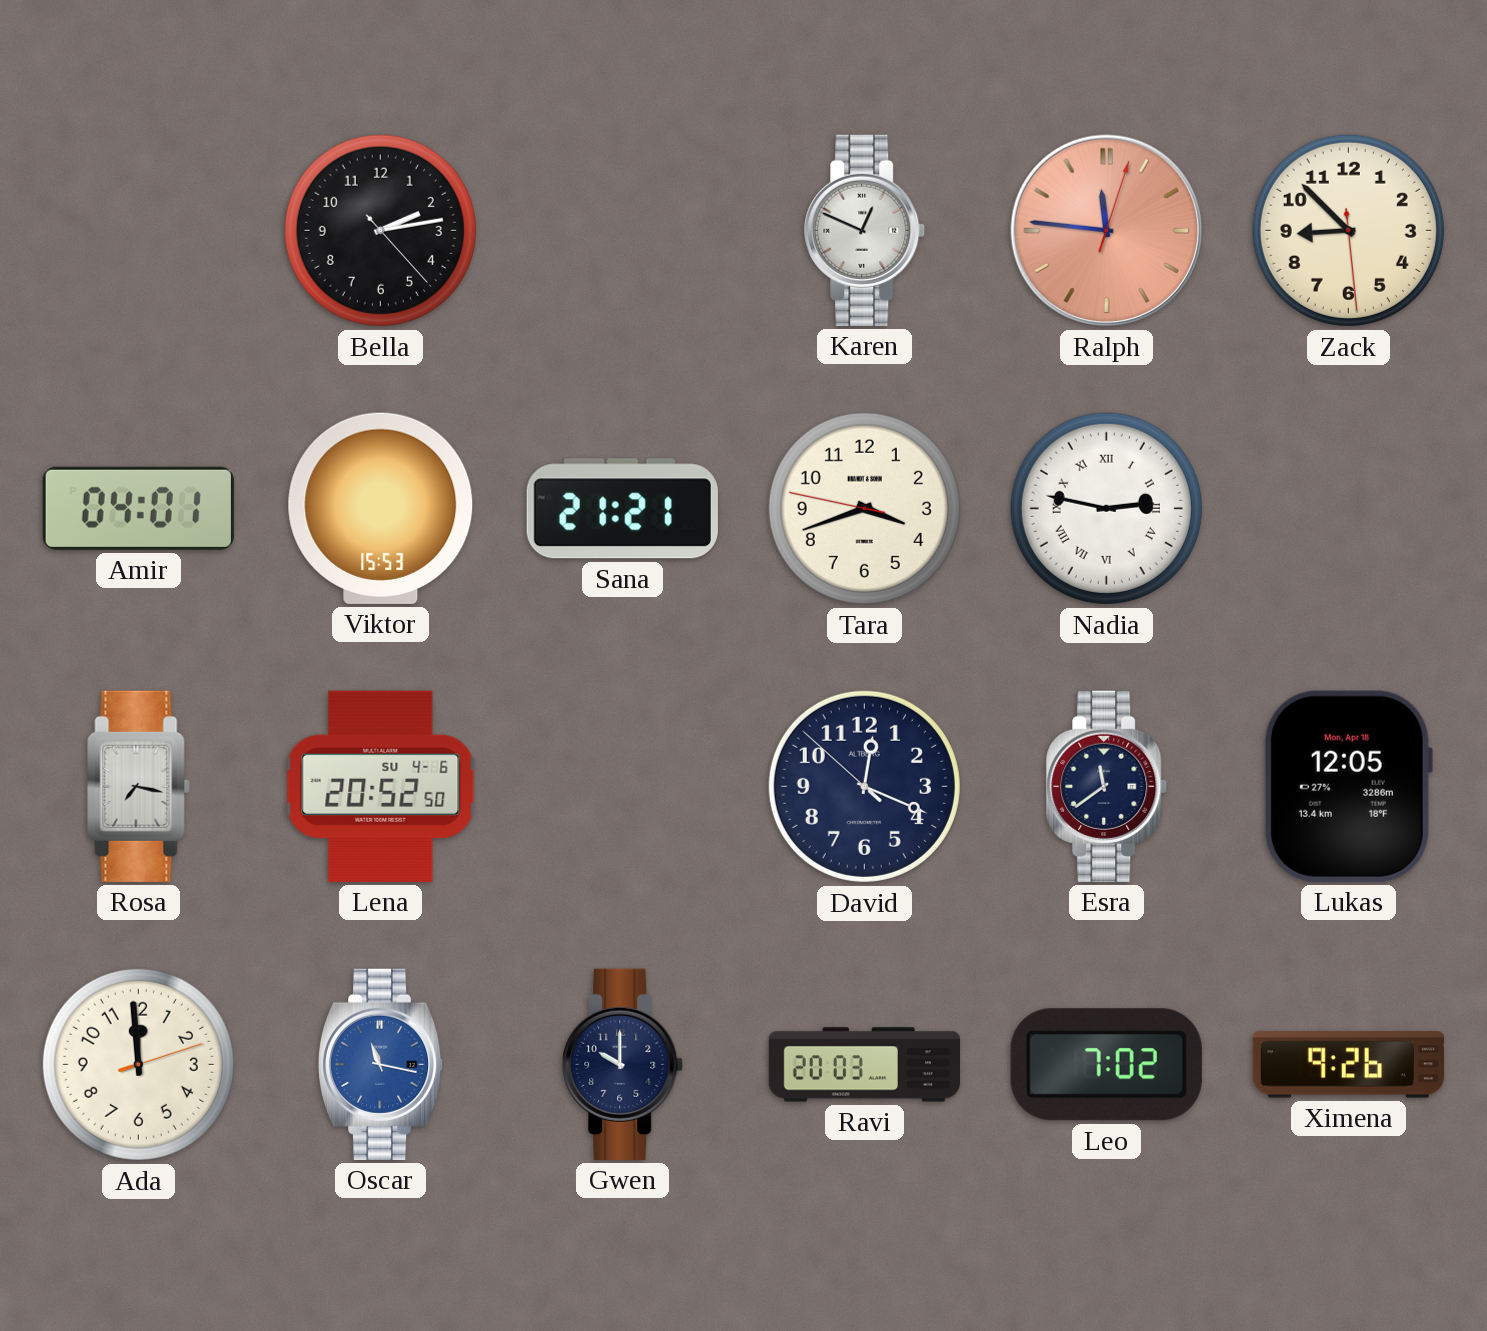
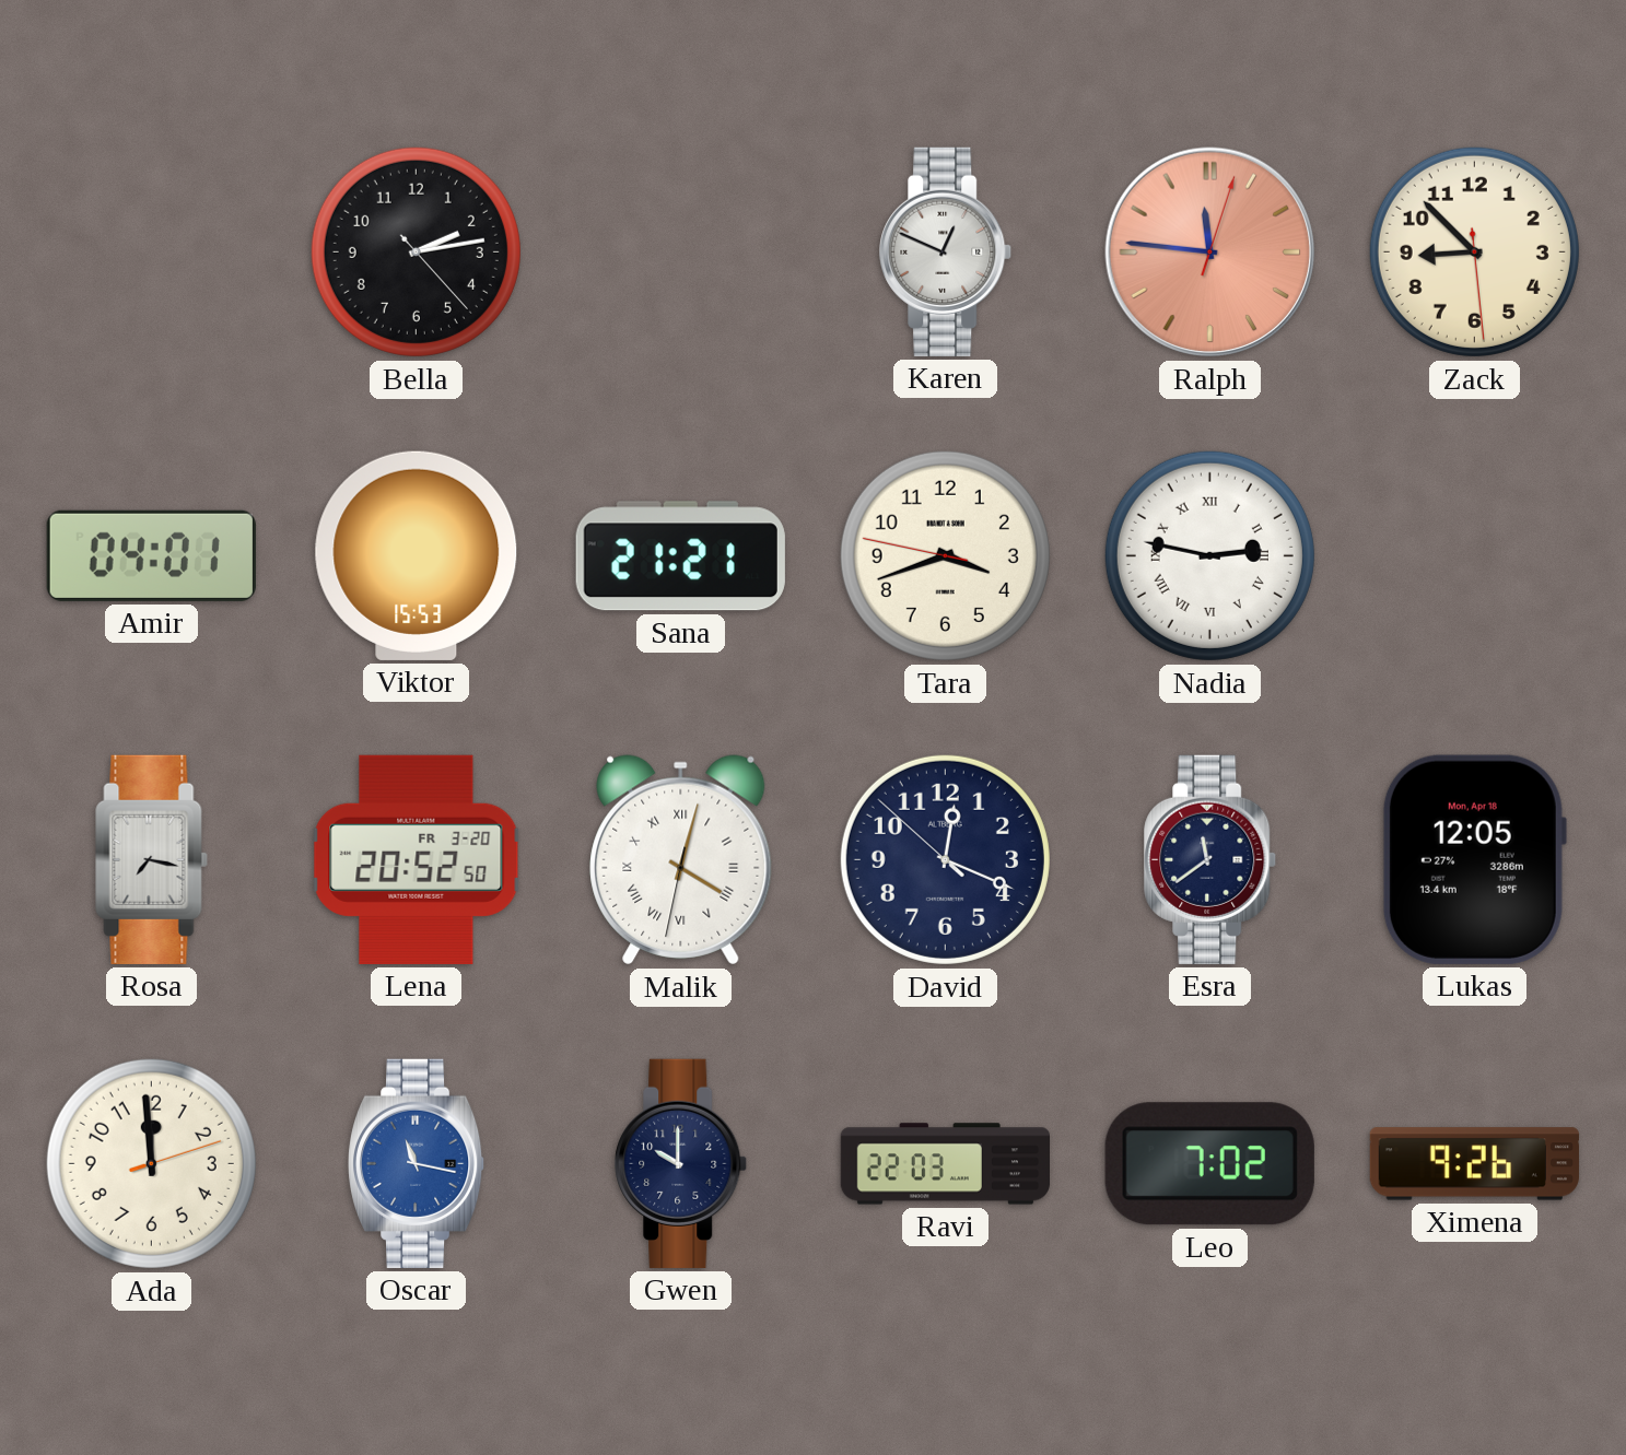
Lena date: SU 4-6 -> FR 3-20 (417, 859)
Malik: none -> 4:02 (681, 860)
Ravi: 20:03 -> 22:03 (945, 1164)
